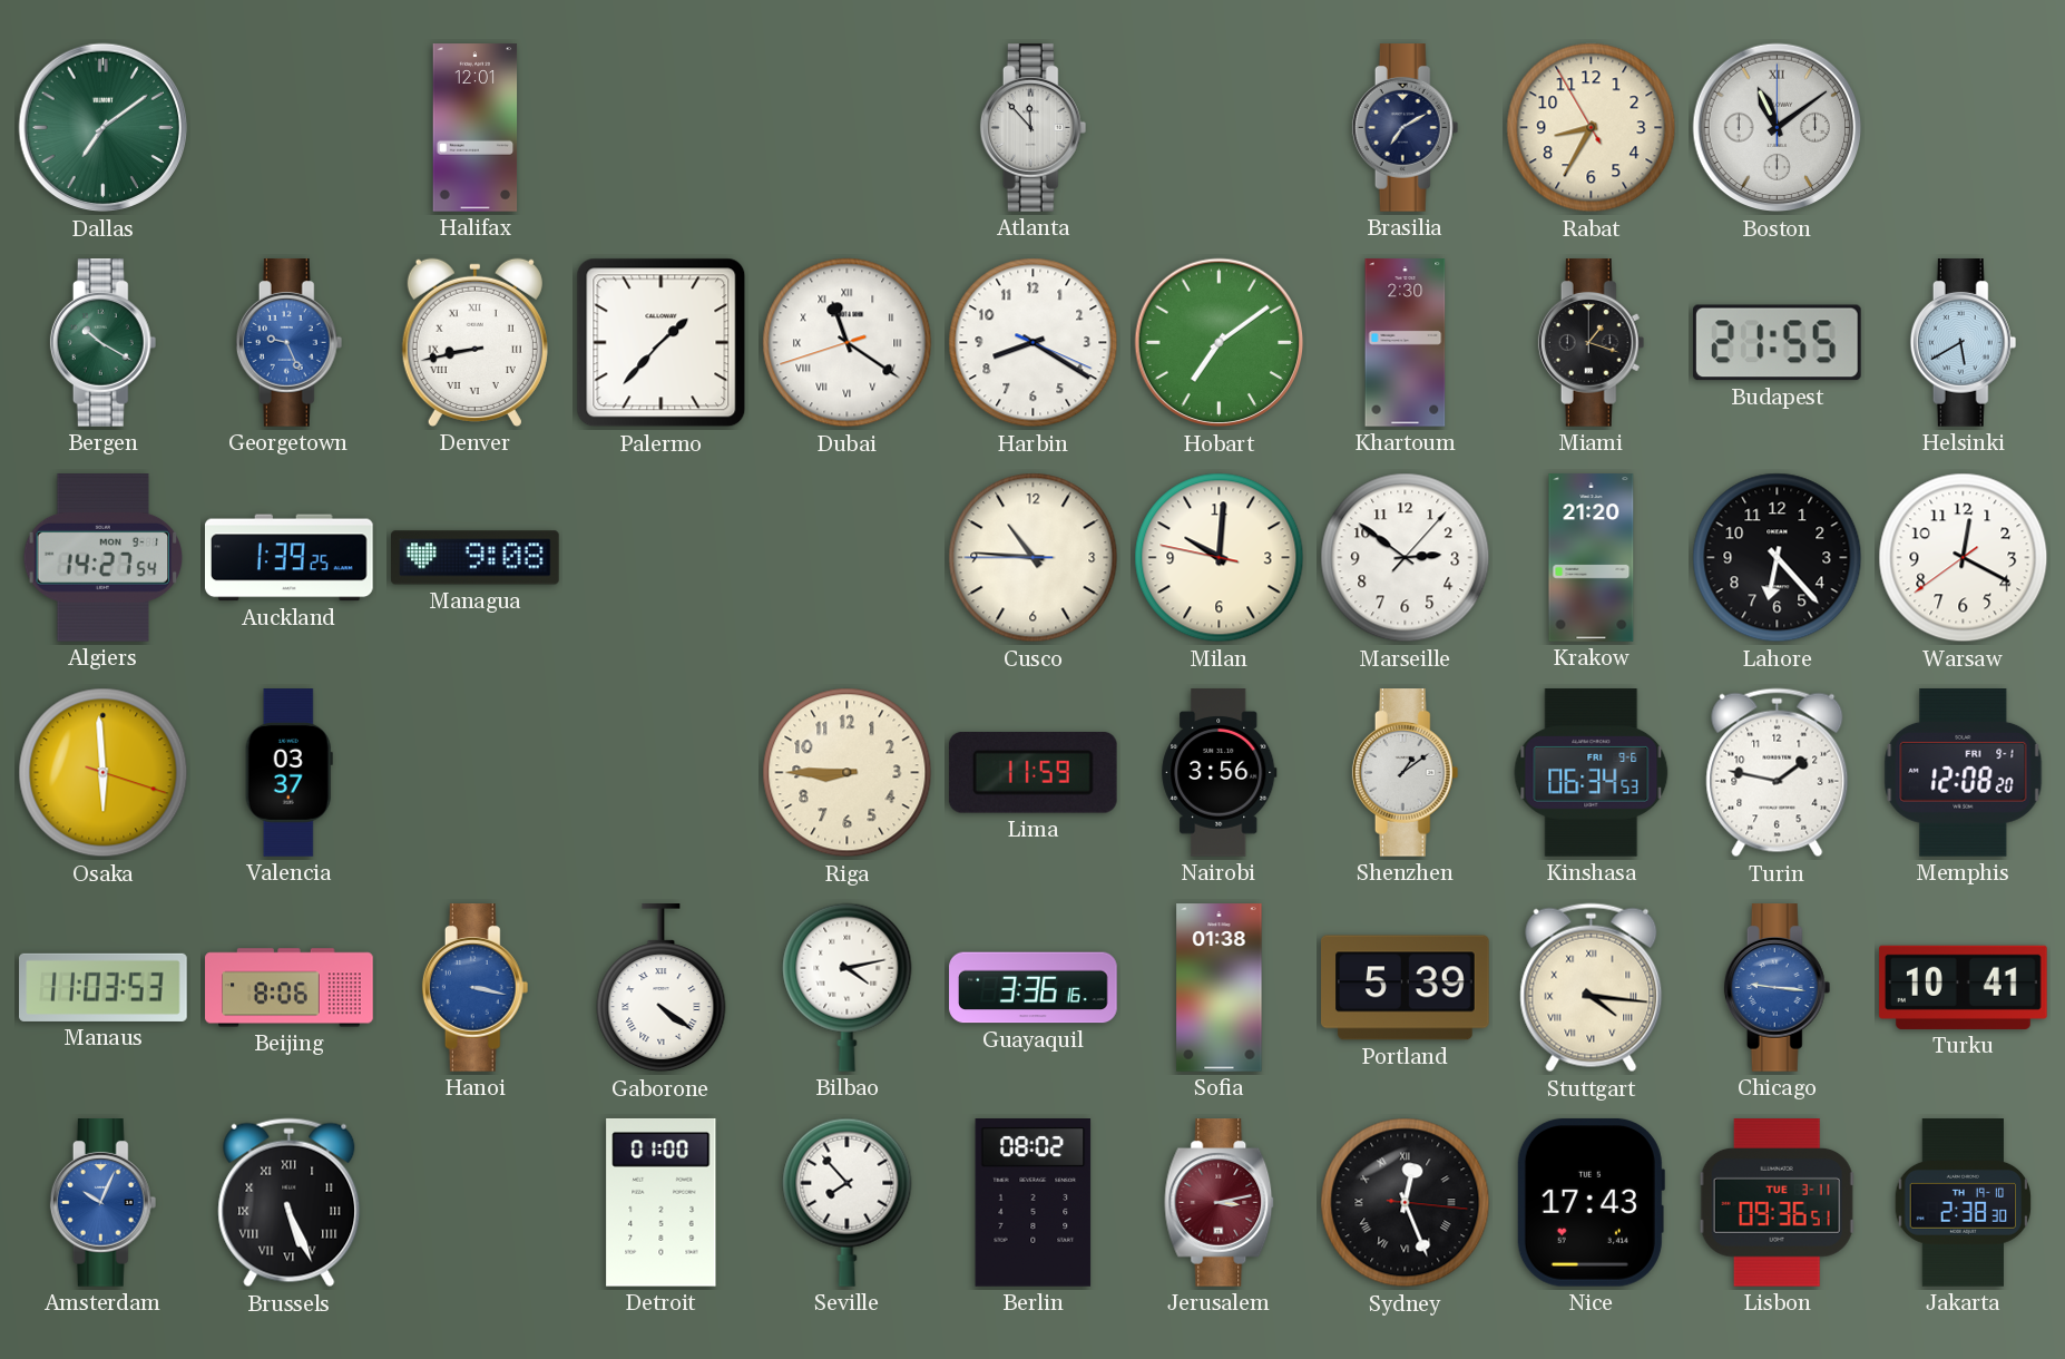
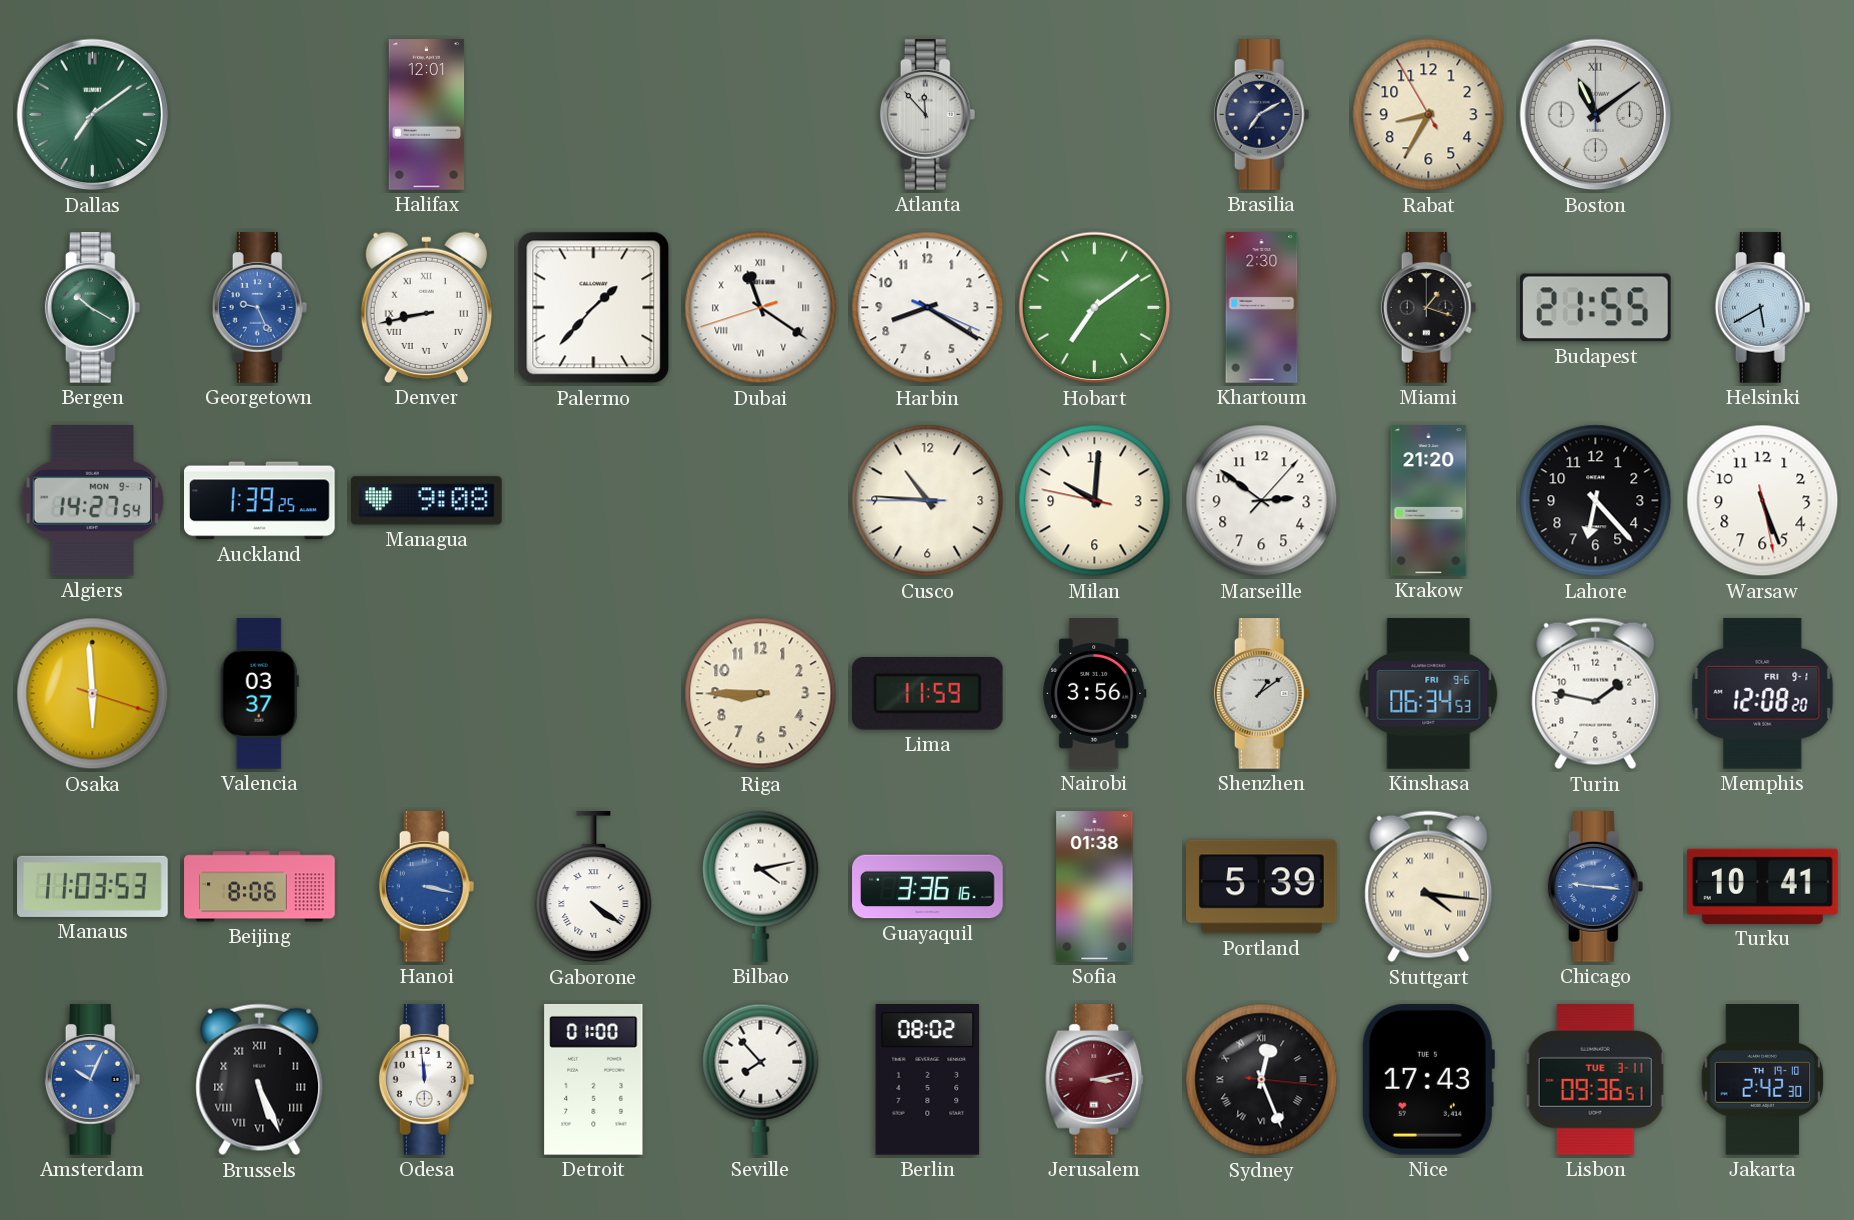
Warsaw: 12:19 -> 5:26 (1763, 501)
Odesa: none -> 11:59 (427, 1080)
Jakarta: 2:38 -> 2:42 (1763, 1080)
